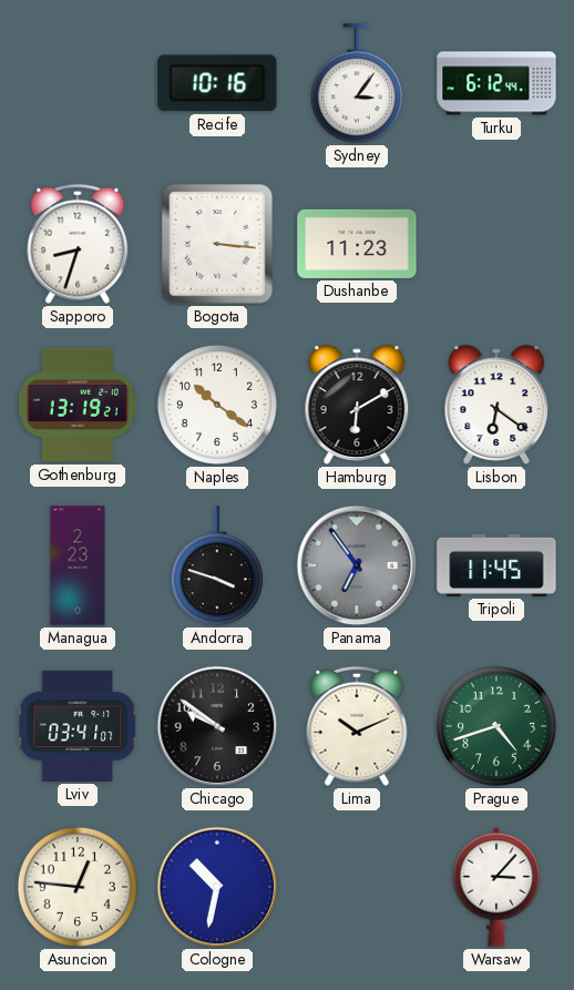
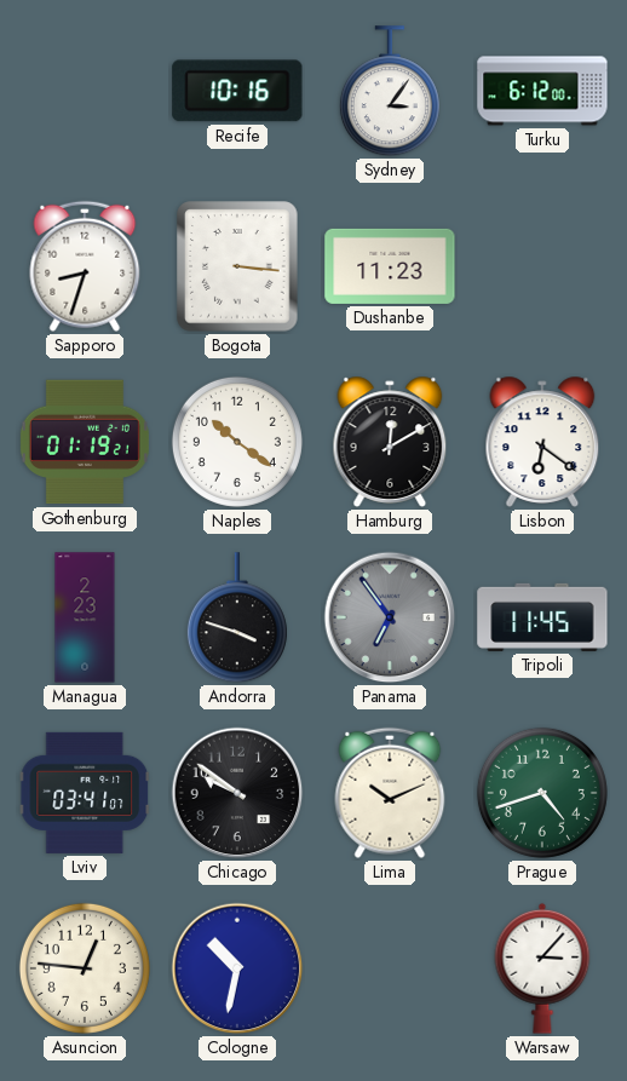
Turku: 6:12:44 -> 6:12:00 (542, 91)
Gothenburg: 13:19 -> 01:19 (85, 442)
Hamburg: 6:10 -> 12:10 (390, 442)
